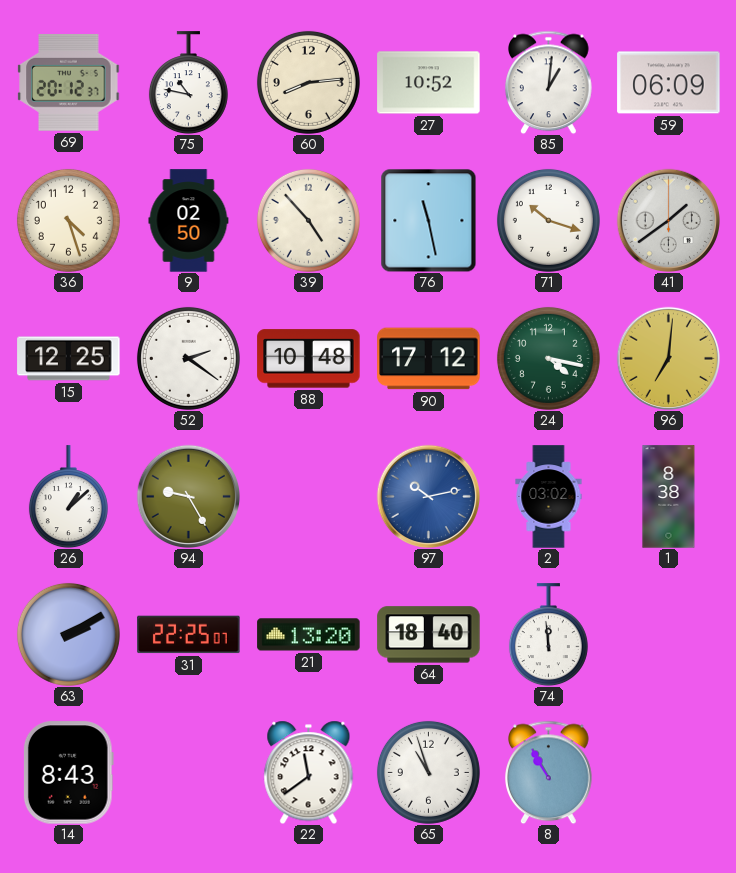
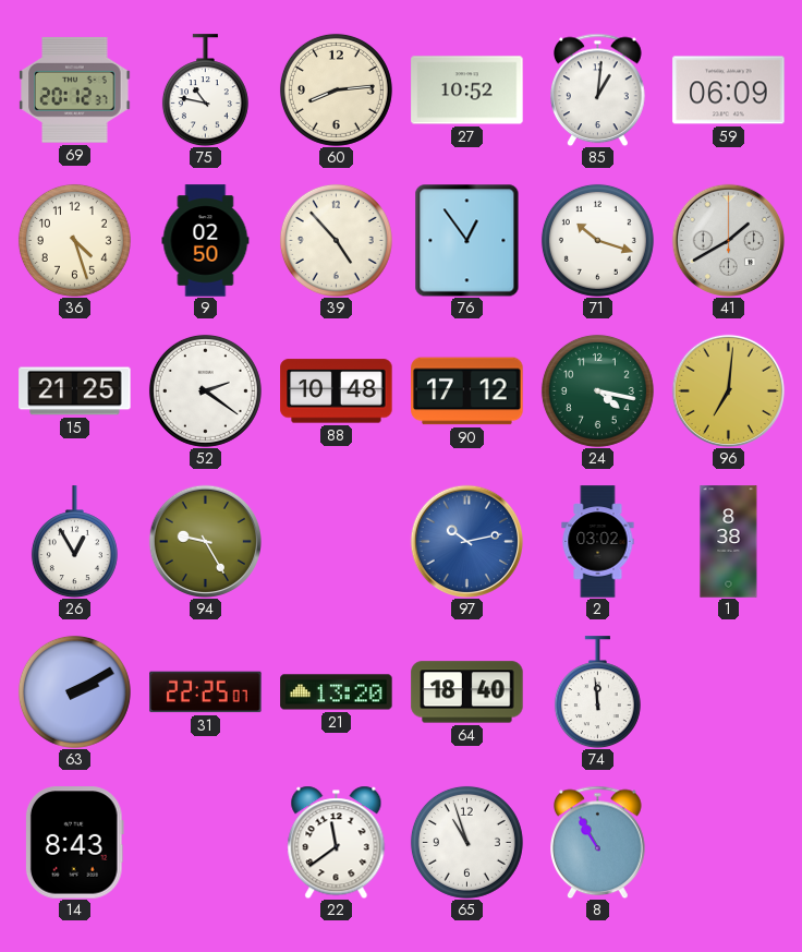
76: 11:28 -> 12:54 (467, 240)
41: 1:39 -> 1:40 (728, 240)
15: 12:25 -> 21:25 (75, 391)
26: 1:08 -> 12:55 (74, 542)
